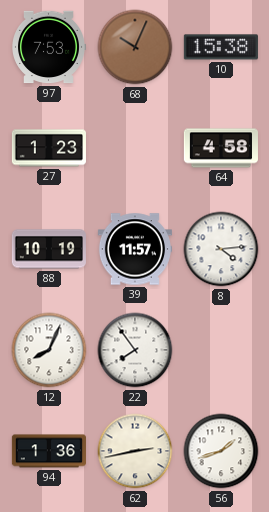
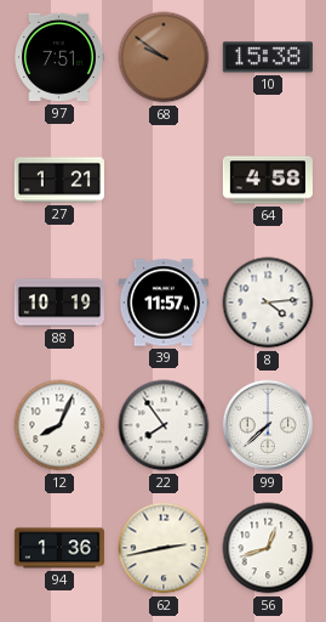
97: 7:53 -> 7:51 (59, 57)
68: 10:04 -> 9:51 (164, 57)
27: 1:23 -> 1:21 (59, 180)
99: none -> 7:38 (268, 425)
56: 1:42 -> 12:42 (268, 548)
